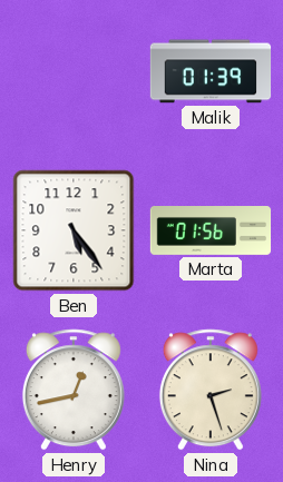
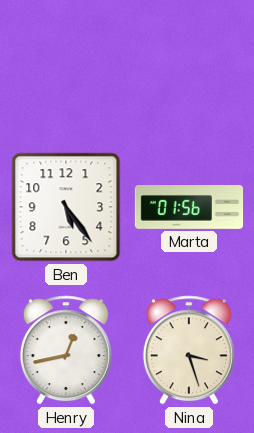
Malik: 01:39 -> none (211, 71)
Nina: 2:27 -> 3:27 (189, 350)
